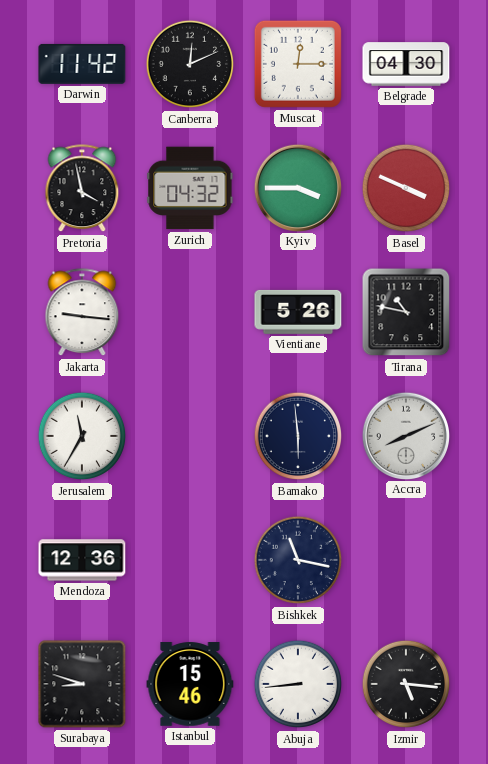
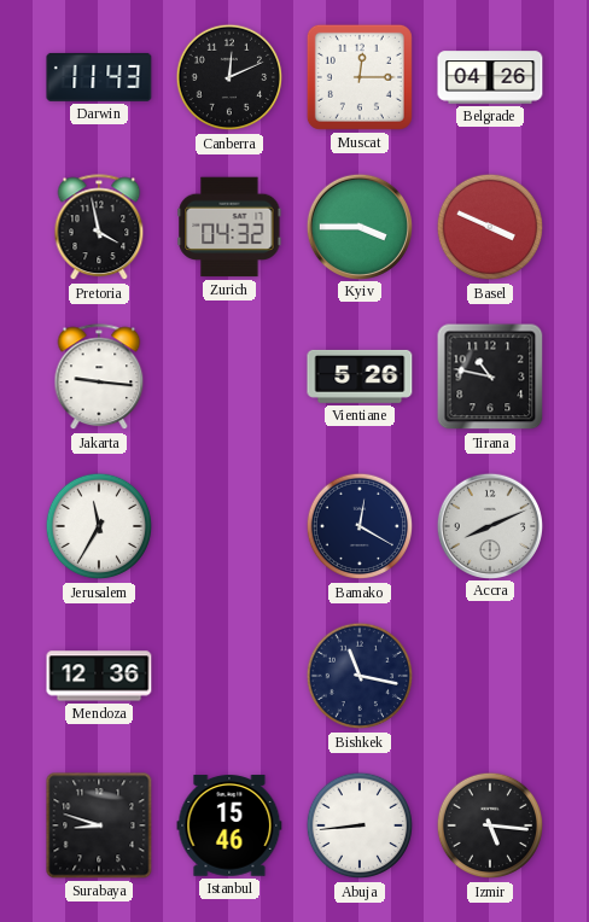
Darwin: 11:42 -> 11:43 (99, 77)
Belgrade: 04:30 -> 04:26 (490, 77)
Bamako: 5:59 -> 12:20 (360, 526)
